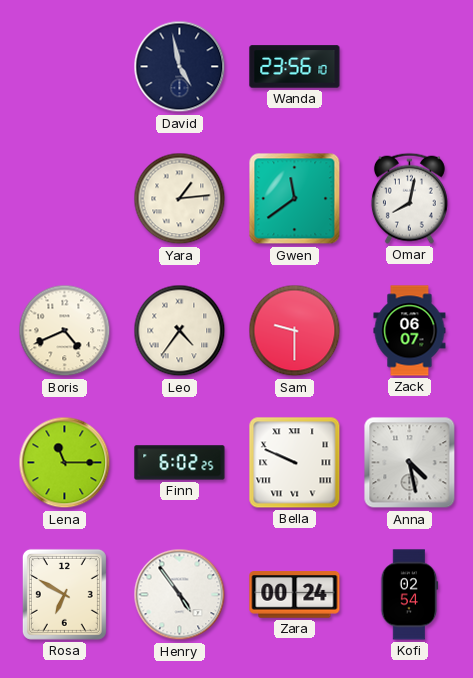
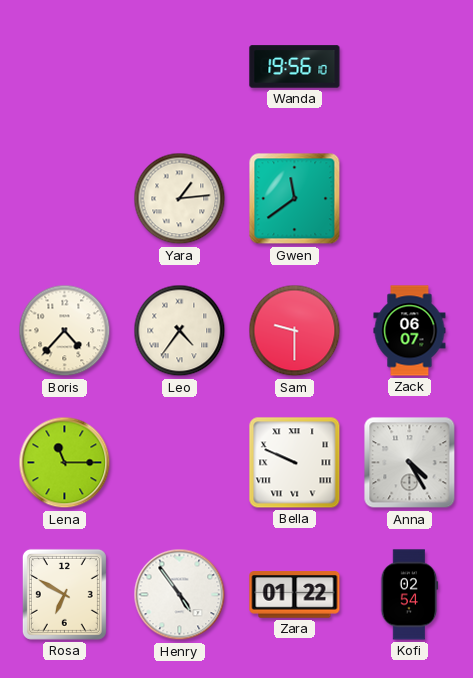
David: 4:58 -> none (180, 67)
Wanda: 23:56 -> 19:56 (295, 67)
Omar: 8:02 -> none (409, 198)
Boris: 4:41 -> 4:37 (65, 331)
Finn: 6:02 -> none (180, 463)
Anna: 4:28 -> 4:25 (410, 463)
Zara: 00:24 -> 01:22 (295, 595)
